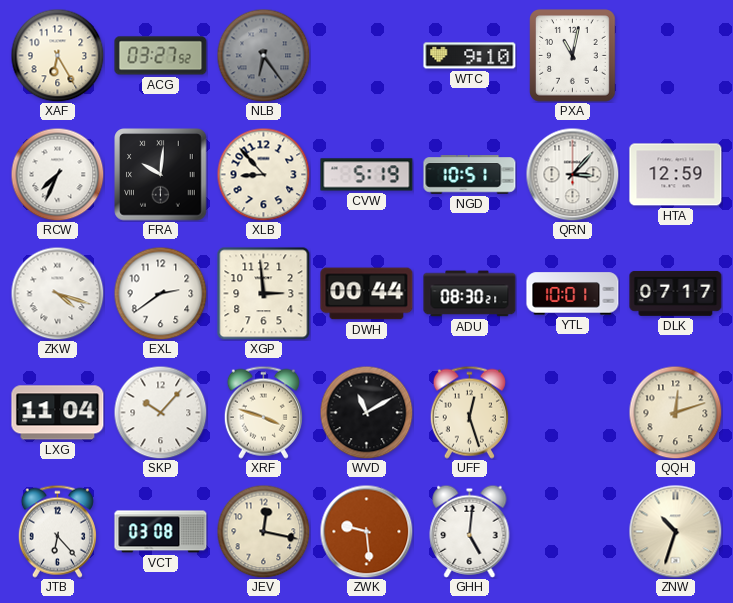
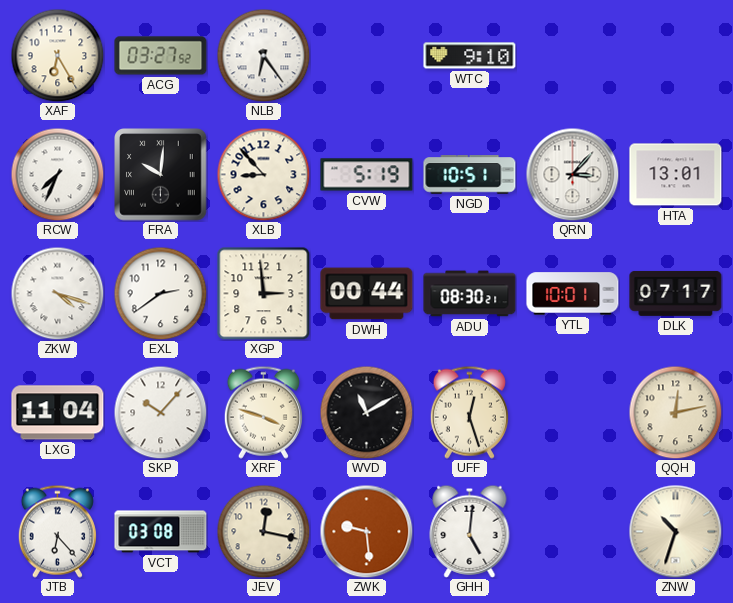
NLB dial: grey -> white (263, 55)
PXA: 11:02 -> none (573, 56)
HTA: 12:59 -> 13:01 (676, 175)
QQH: 12:12 -> 12:13 (675, 412)
